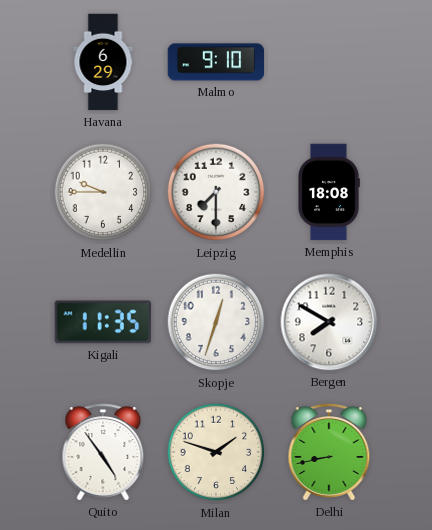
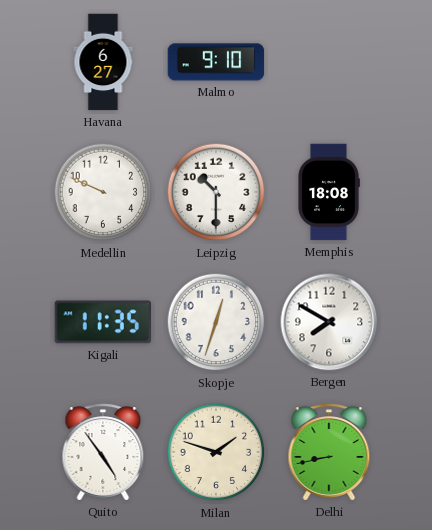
Havana: 6:29 -> 6:27 (103, 62)
Medellin: 9:45 -> 9:49 (103, 192)
Leipzig: 7:30 -> 10:30 (216, 192)
